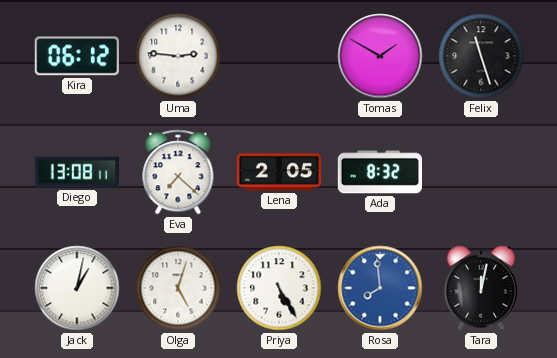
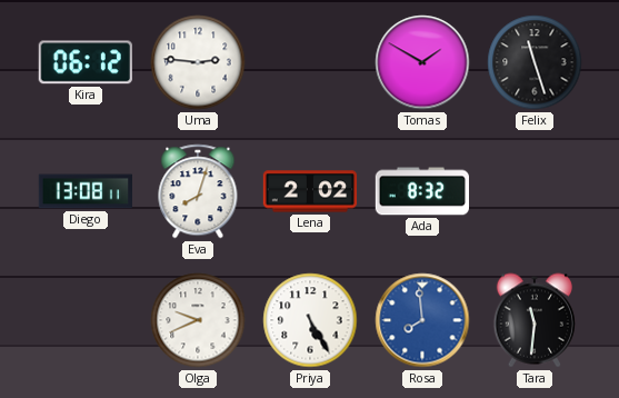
Eva: 7:22 -> 8:03 (198, 191)
Lena: 2:05 -> 2:02 (310, 191)
Jack: 1:02 -> none (77, 288)
Olga: 5:03 -> 9:41 (198, 320)
Tara: 12:02 -> 11:31 (535, 320)
